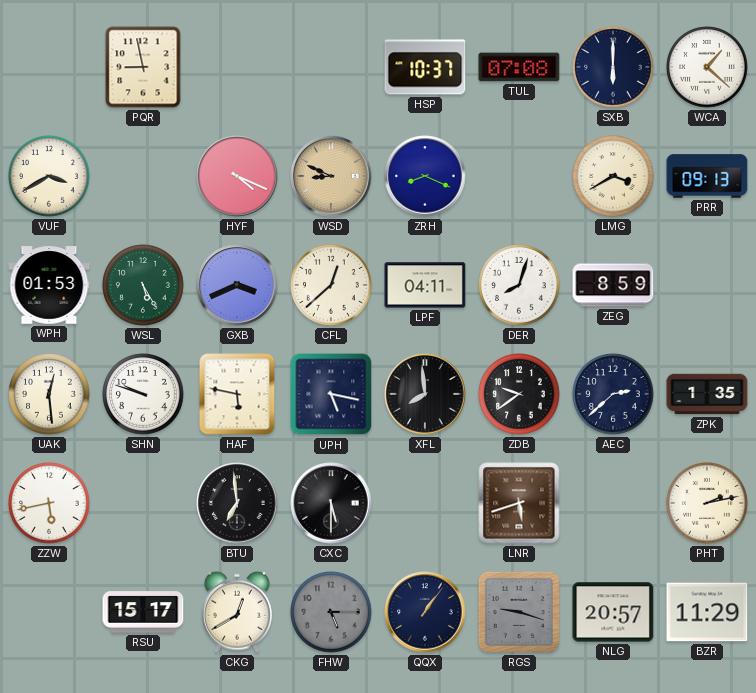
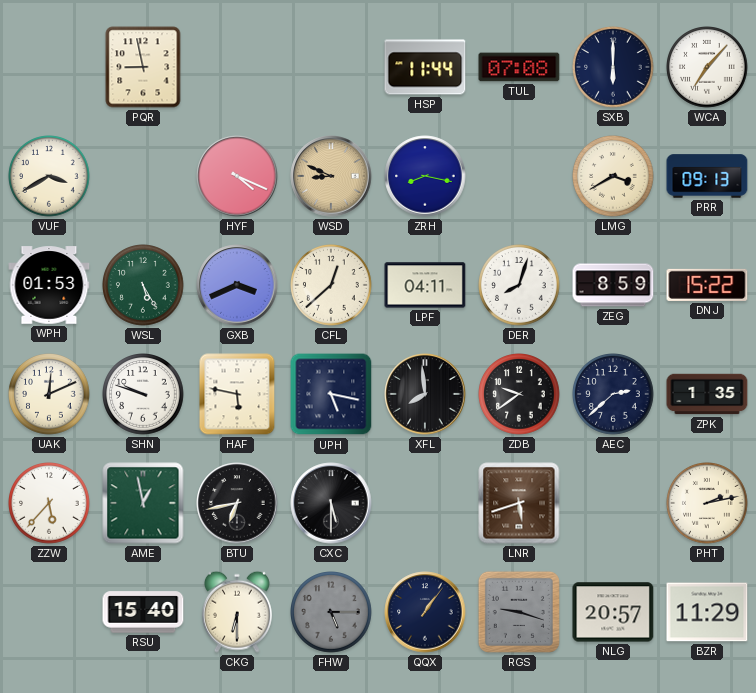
HSP: 10:37 -> 11:44 (425, 67)
WCA: 1:22 -> 7:07 (708, 68)
ZRH: 8:19 -> 8:17 (425, 176)
DNJ: none -> 15:22 (707, 285)
UAK: 12:29 -> 12:11 (50, 395)
ZZW: 5:43 -> 5:37 (50, 504)
AME: none -> 12:58 (143, 503)
BTU: 6:59 -> 6:43 (237, 503)
RSU: 15:17 -> 15:40 (143, 612)
CKG: 12:40 -> 6:30 (237, 612)
